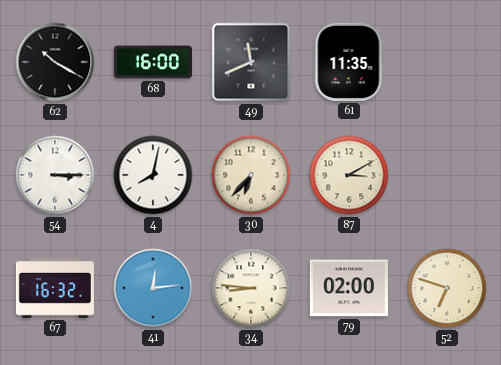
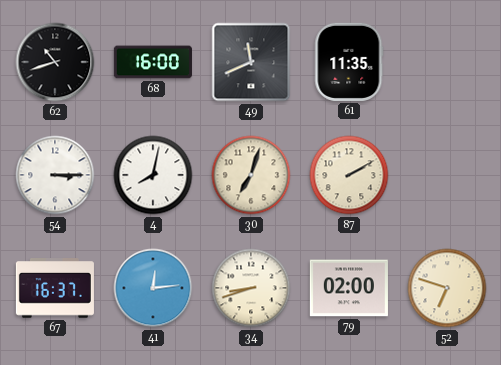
62: 10:20 -> 10:42 (55, 62)
30: 6:37 -> 7:03 (251, 175)
87: 3:10 -> 2:10 (349, 175)
67: 16:32 -> 16:37 (55, 289)
34: 8:46 -> 8:42 (251, 288)
